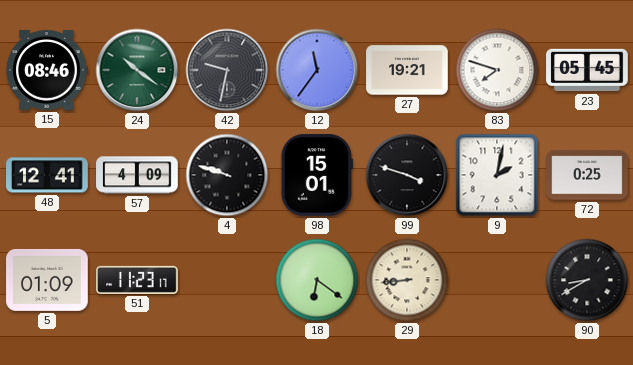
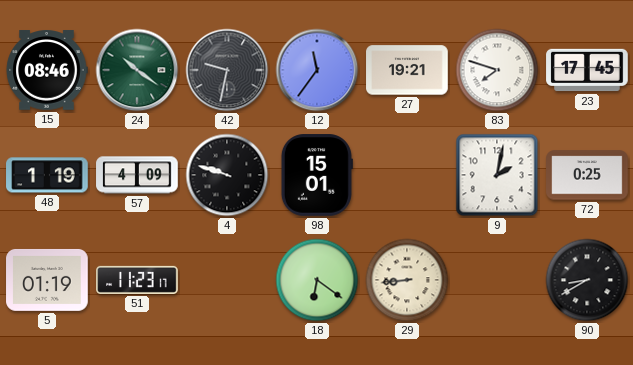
23: 05:45 -> 17:45 (587, 70)
48: 12:41 -> 1:19 (47, 175)
99: 3:48 -> none (407, 175)
5: 01:09 -> 01:19 (47, 280)
